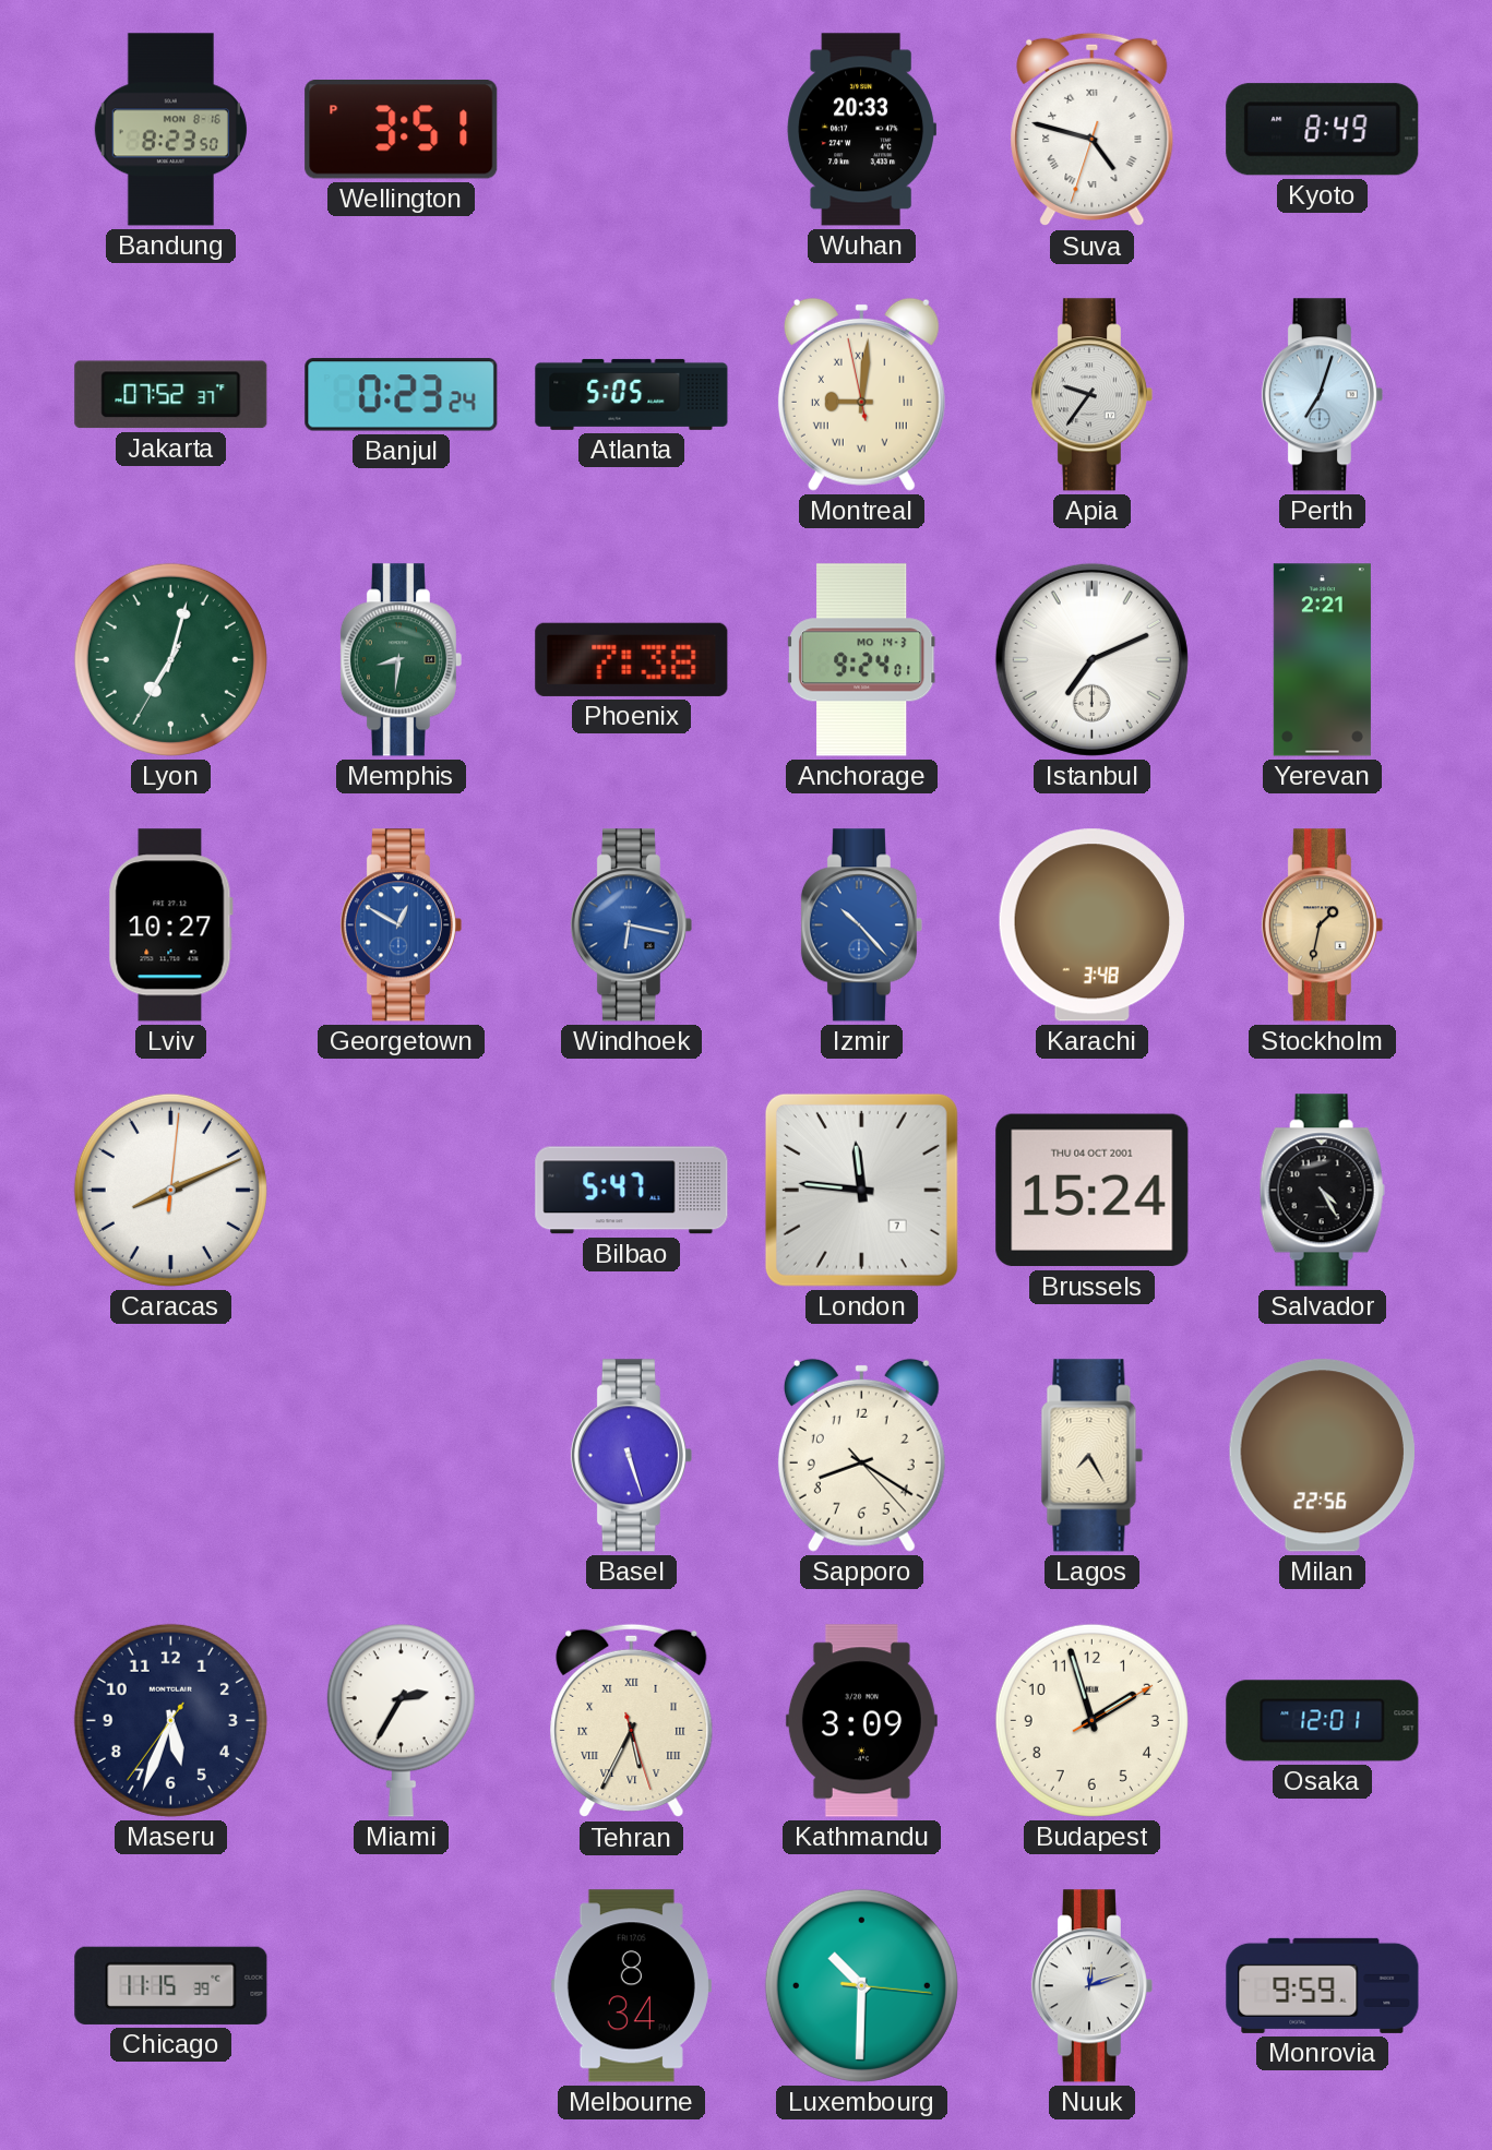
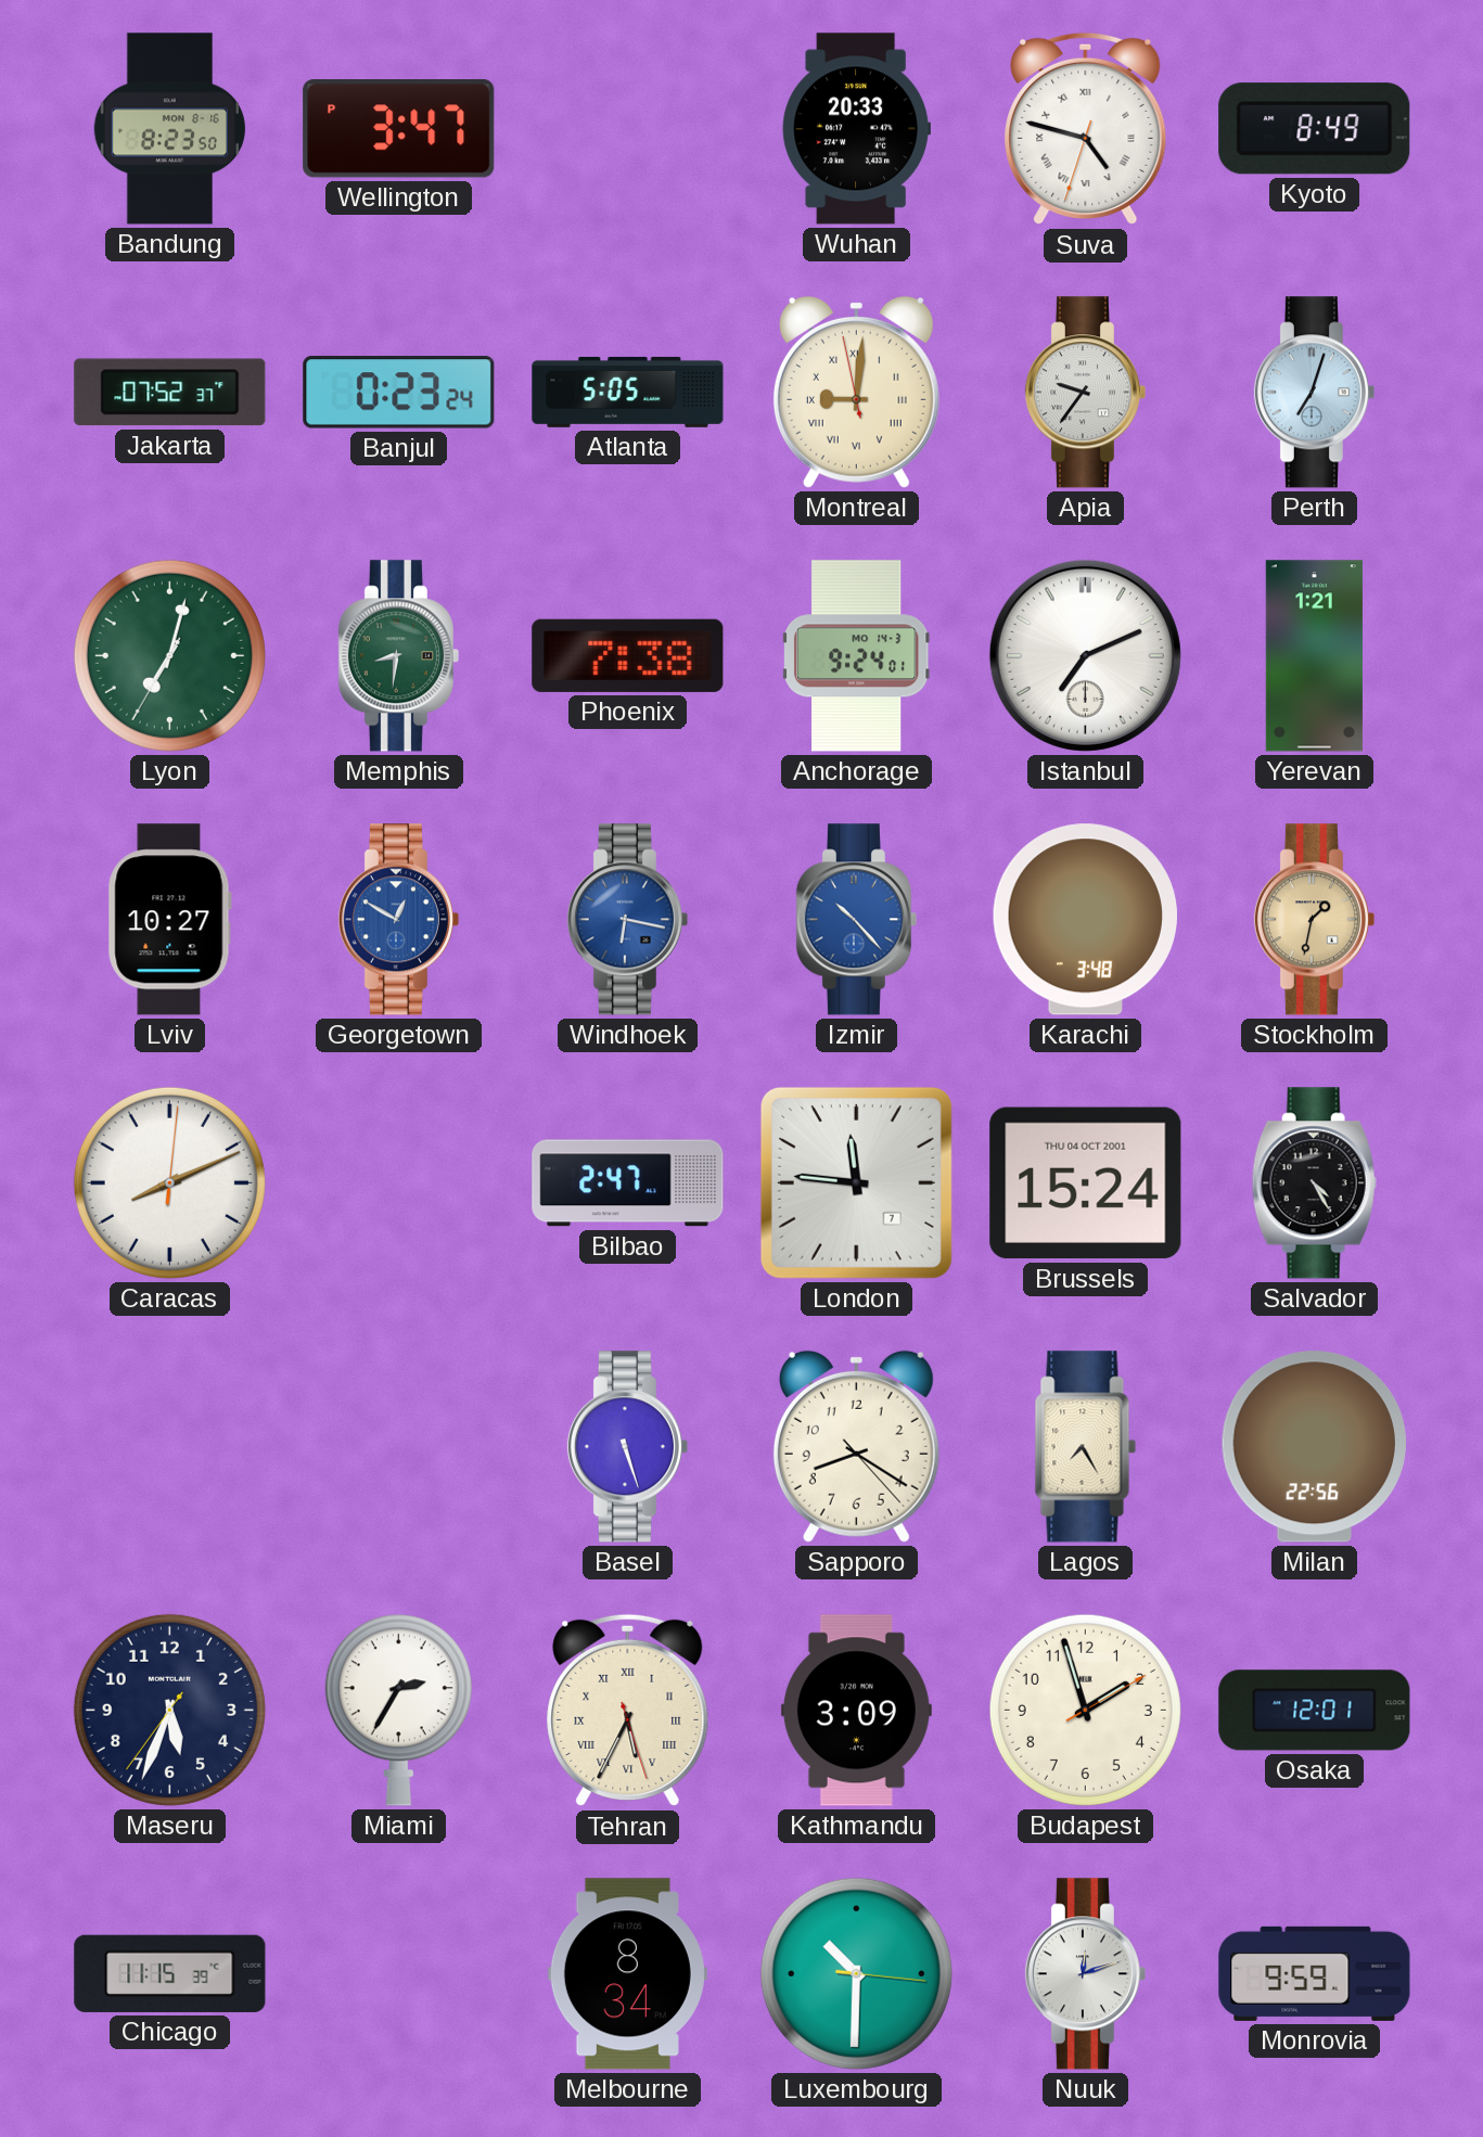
Wellington: 3:51 -> 3:47 (399, 129)
Yerevan: 2:21 -> 1:21 (1314, 656)
Bilbao: 5:47 -> 2:47 (628, 1183)
